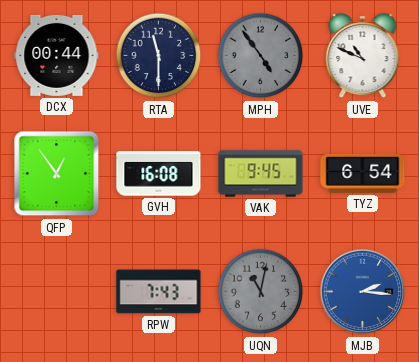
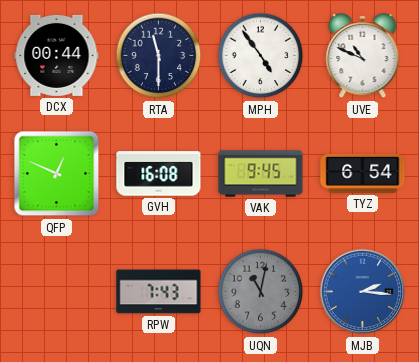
MPH dial: grey -> white (261, 56)
QFP: 12:54 -> 12:49 (57, 174)
